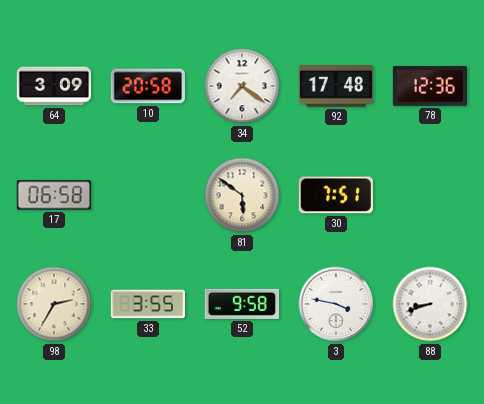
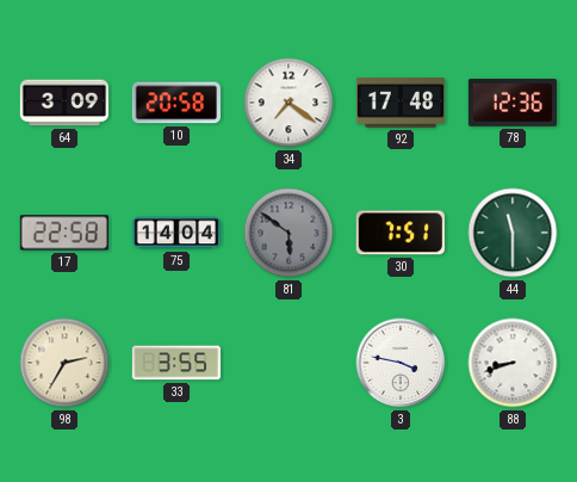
17: 06:58 -> 22:58 (63, 233)
75: none -> 14:04 (175, 233)
81 dial: cream -> grey (288, 233)
44: none -> 11:30 (513, 233)
52: 9:58 -> none (242, 304)
